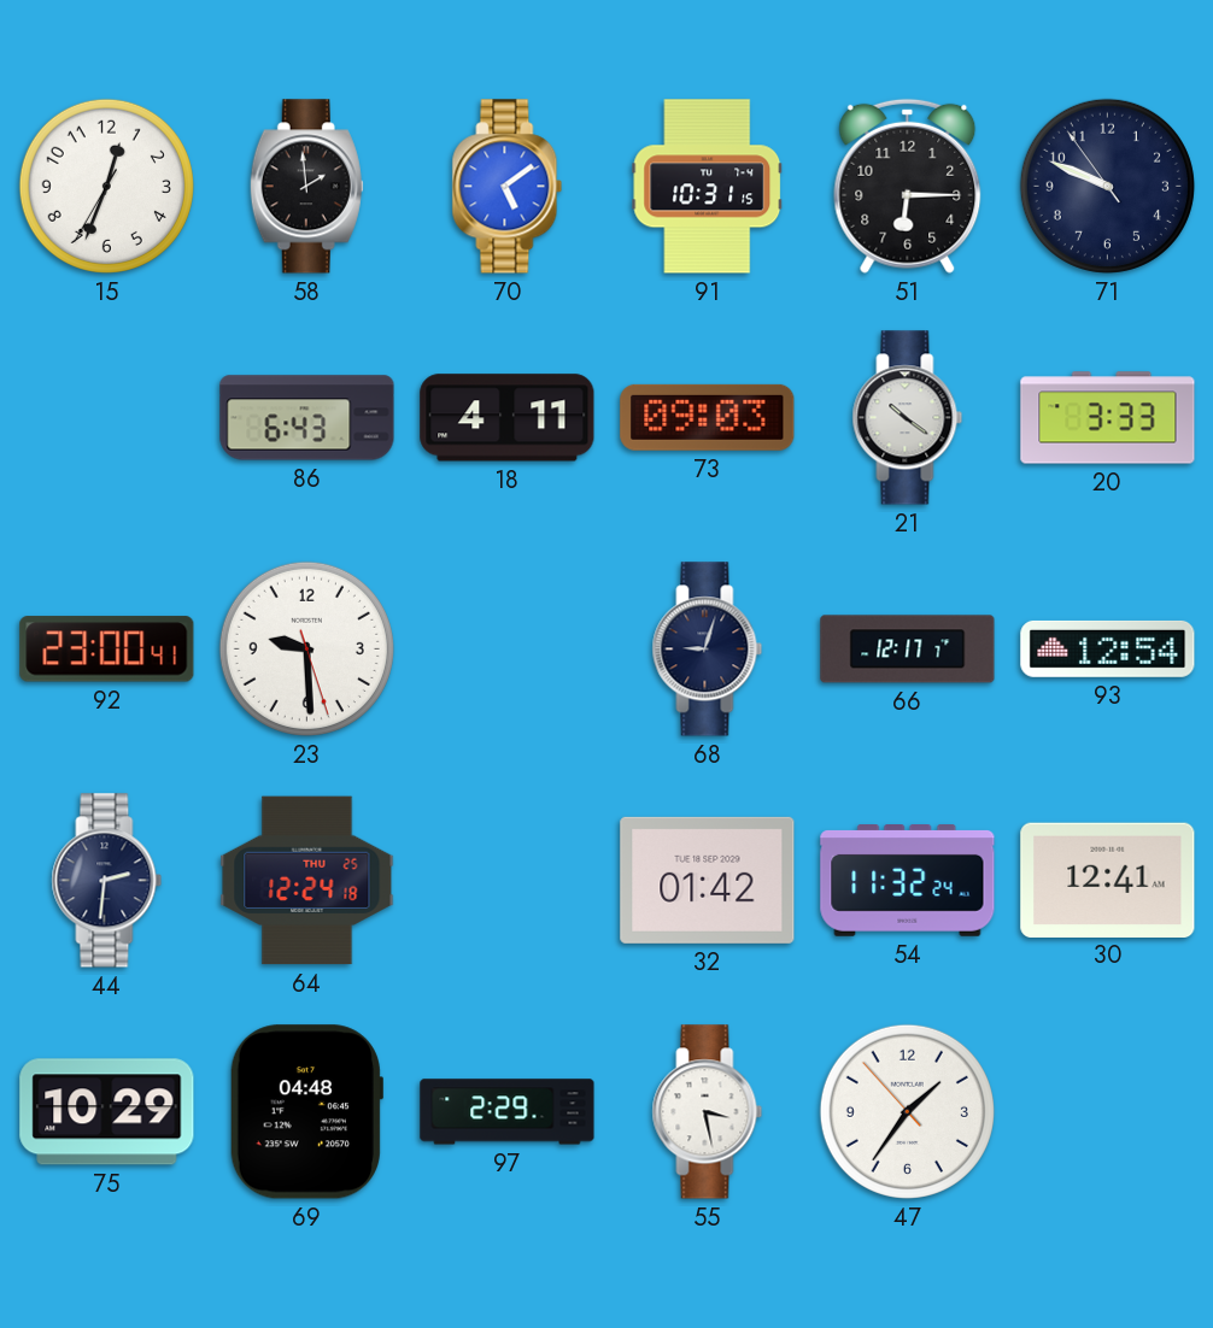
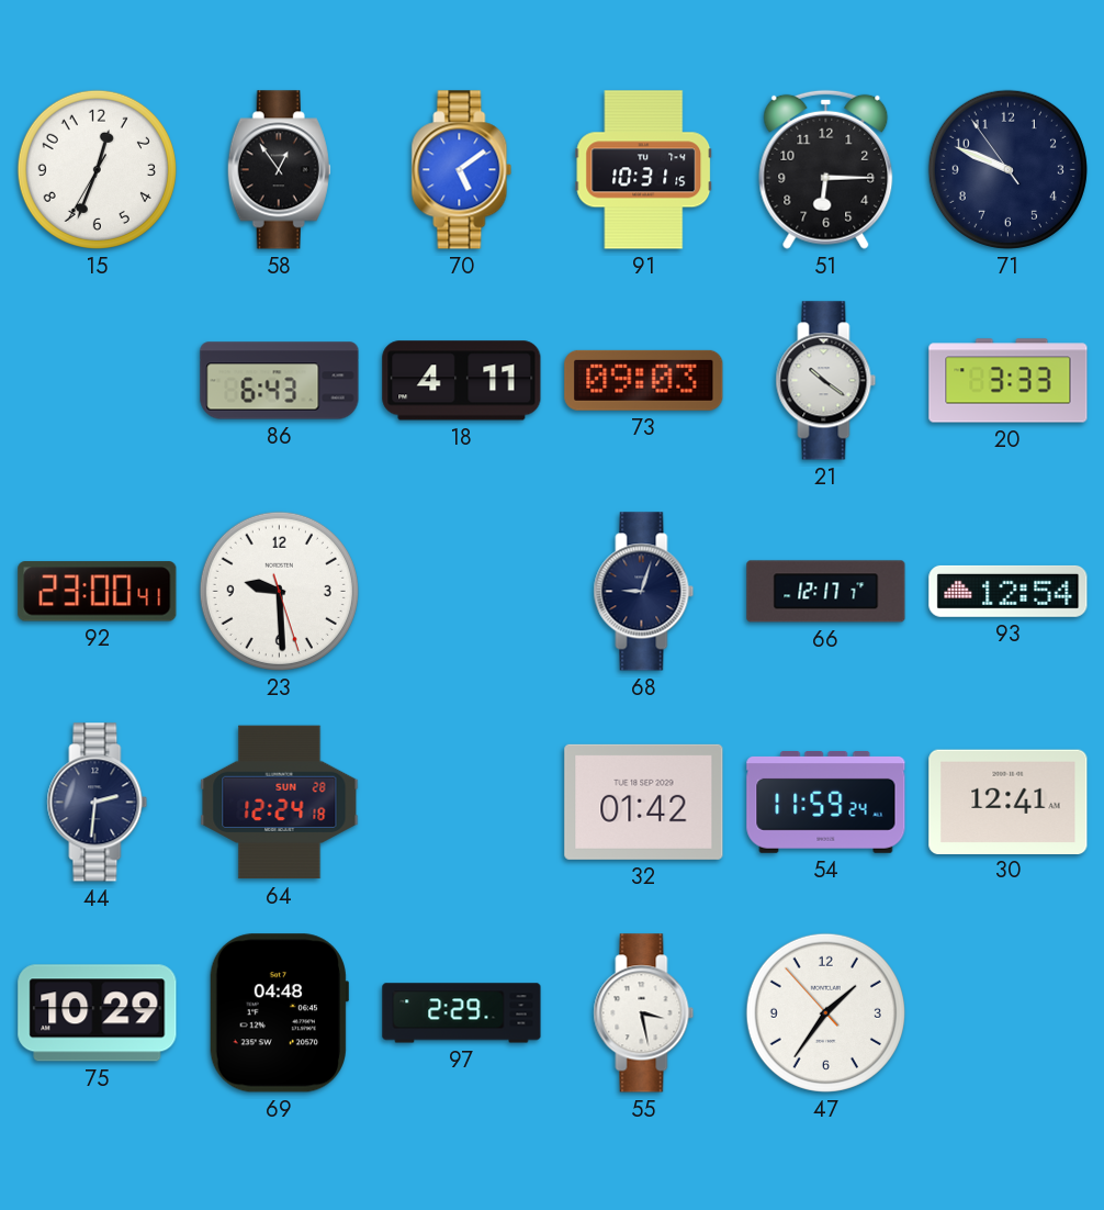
58: 1:59 -> 12:54 (279, 170)
64 date: THU 25 -> SUN 28 (280, 803)
54: 11:32 -> 11:59 (826, 803)
